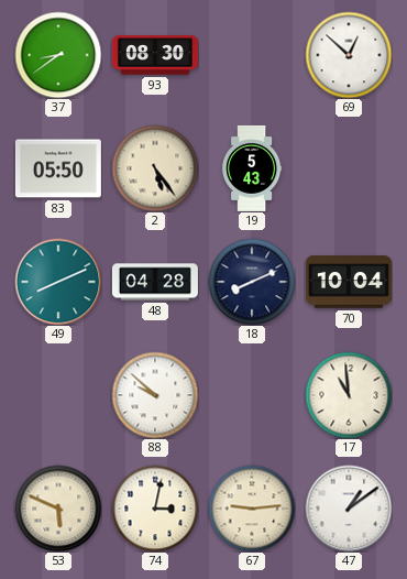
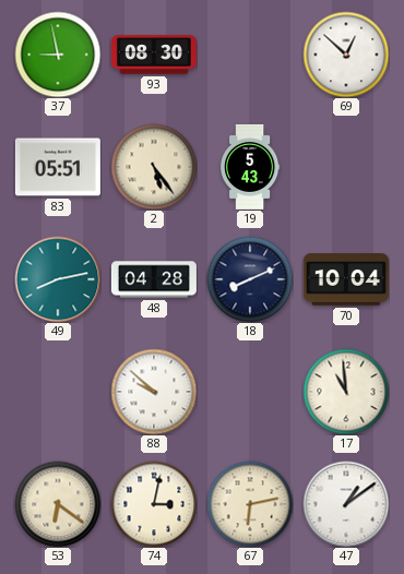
37: 8:39 -> 8:58 (58, 55)
83: 05:50 -> 05:51 (58, 167)
49: 8:11 -> 8:13 (58, 279)
53: 5:49 -> 6:21 (58, 504)
67: 9:14 -> 6:13 (250, 504)
